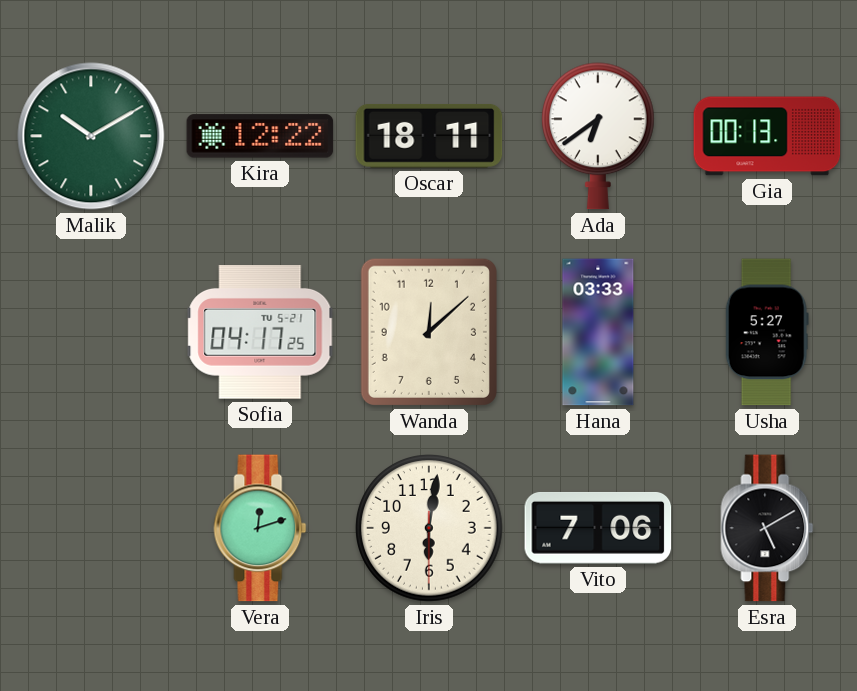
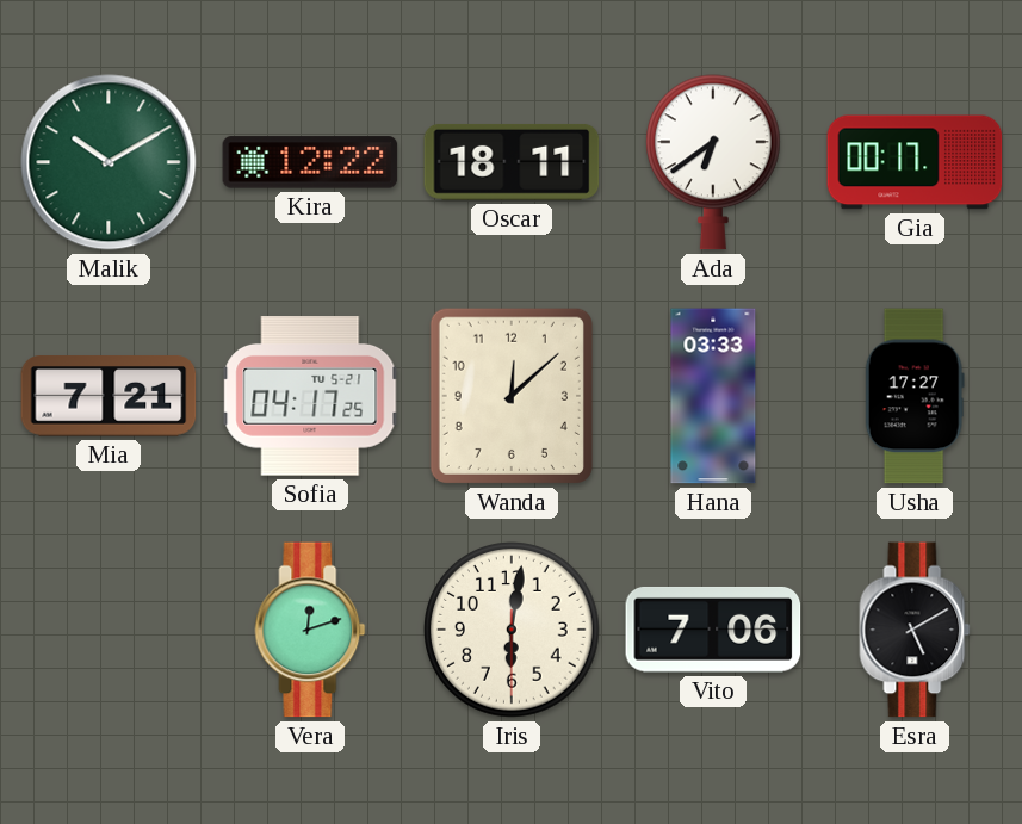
Gia: 00:13 -> 00:17 (915, 162)
Mia: none -> 7:21 (109, 396)
Usha: 5:27 -> 17:27 (915, 396)
